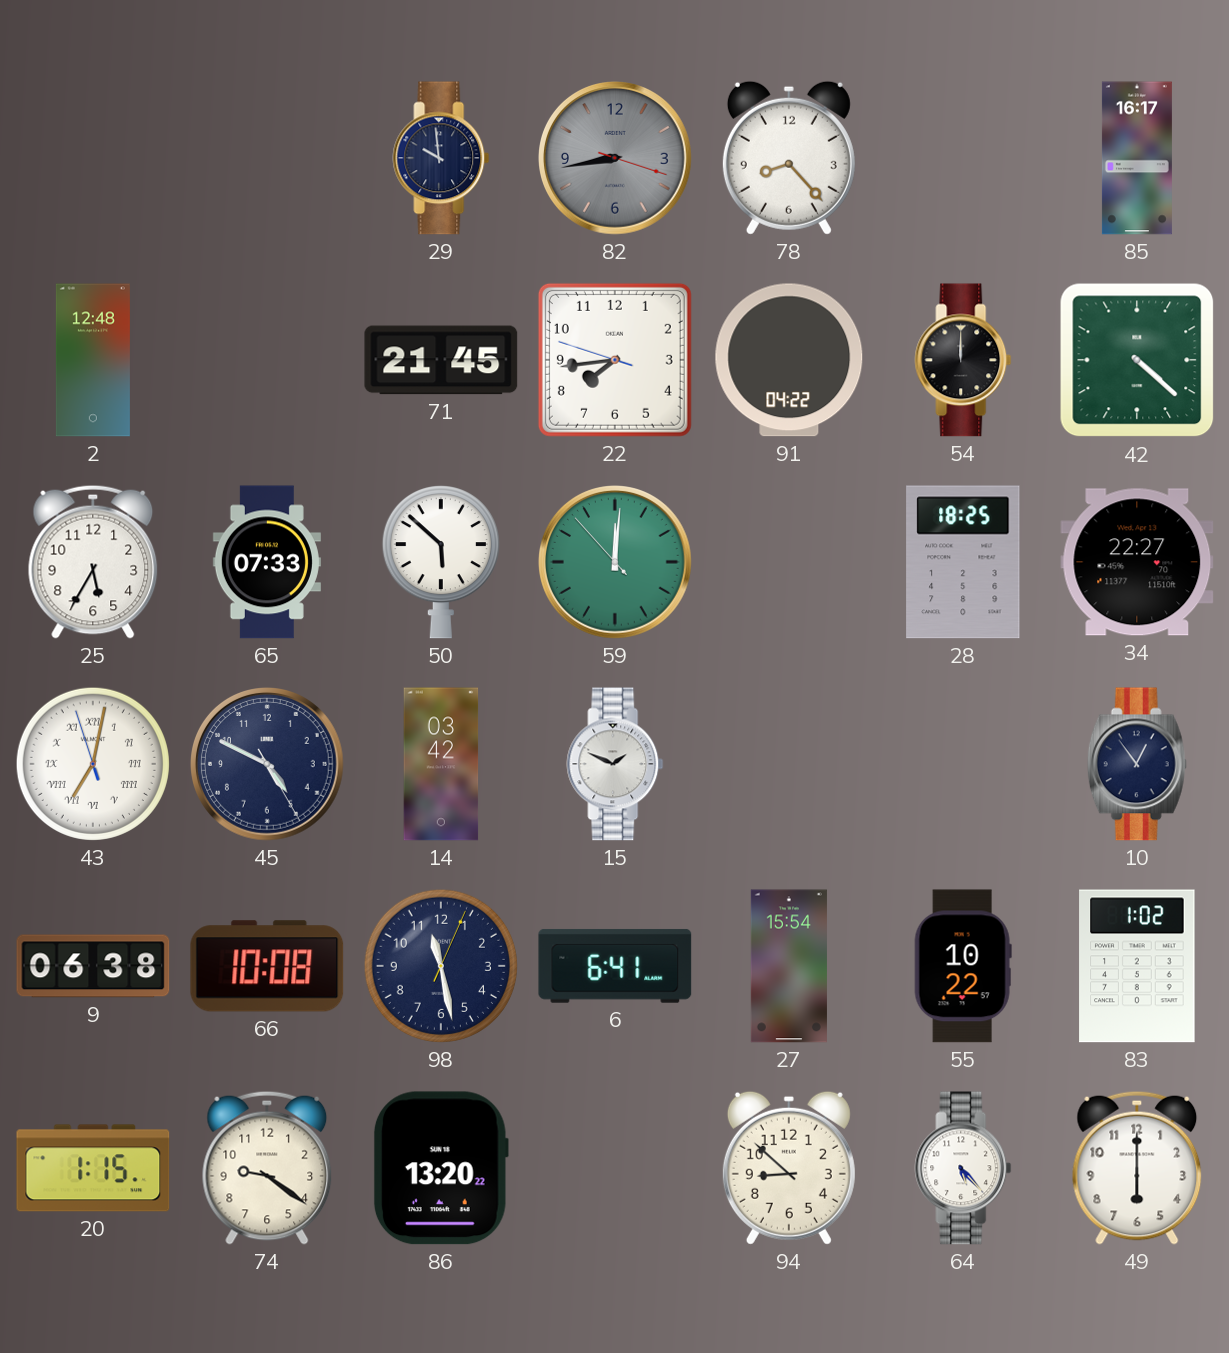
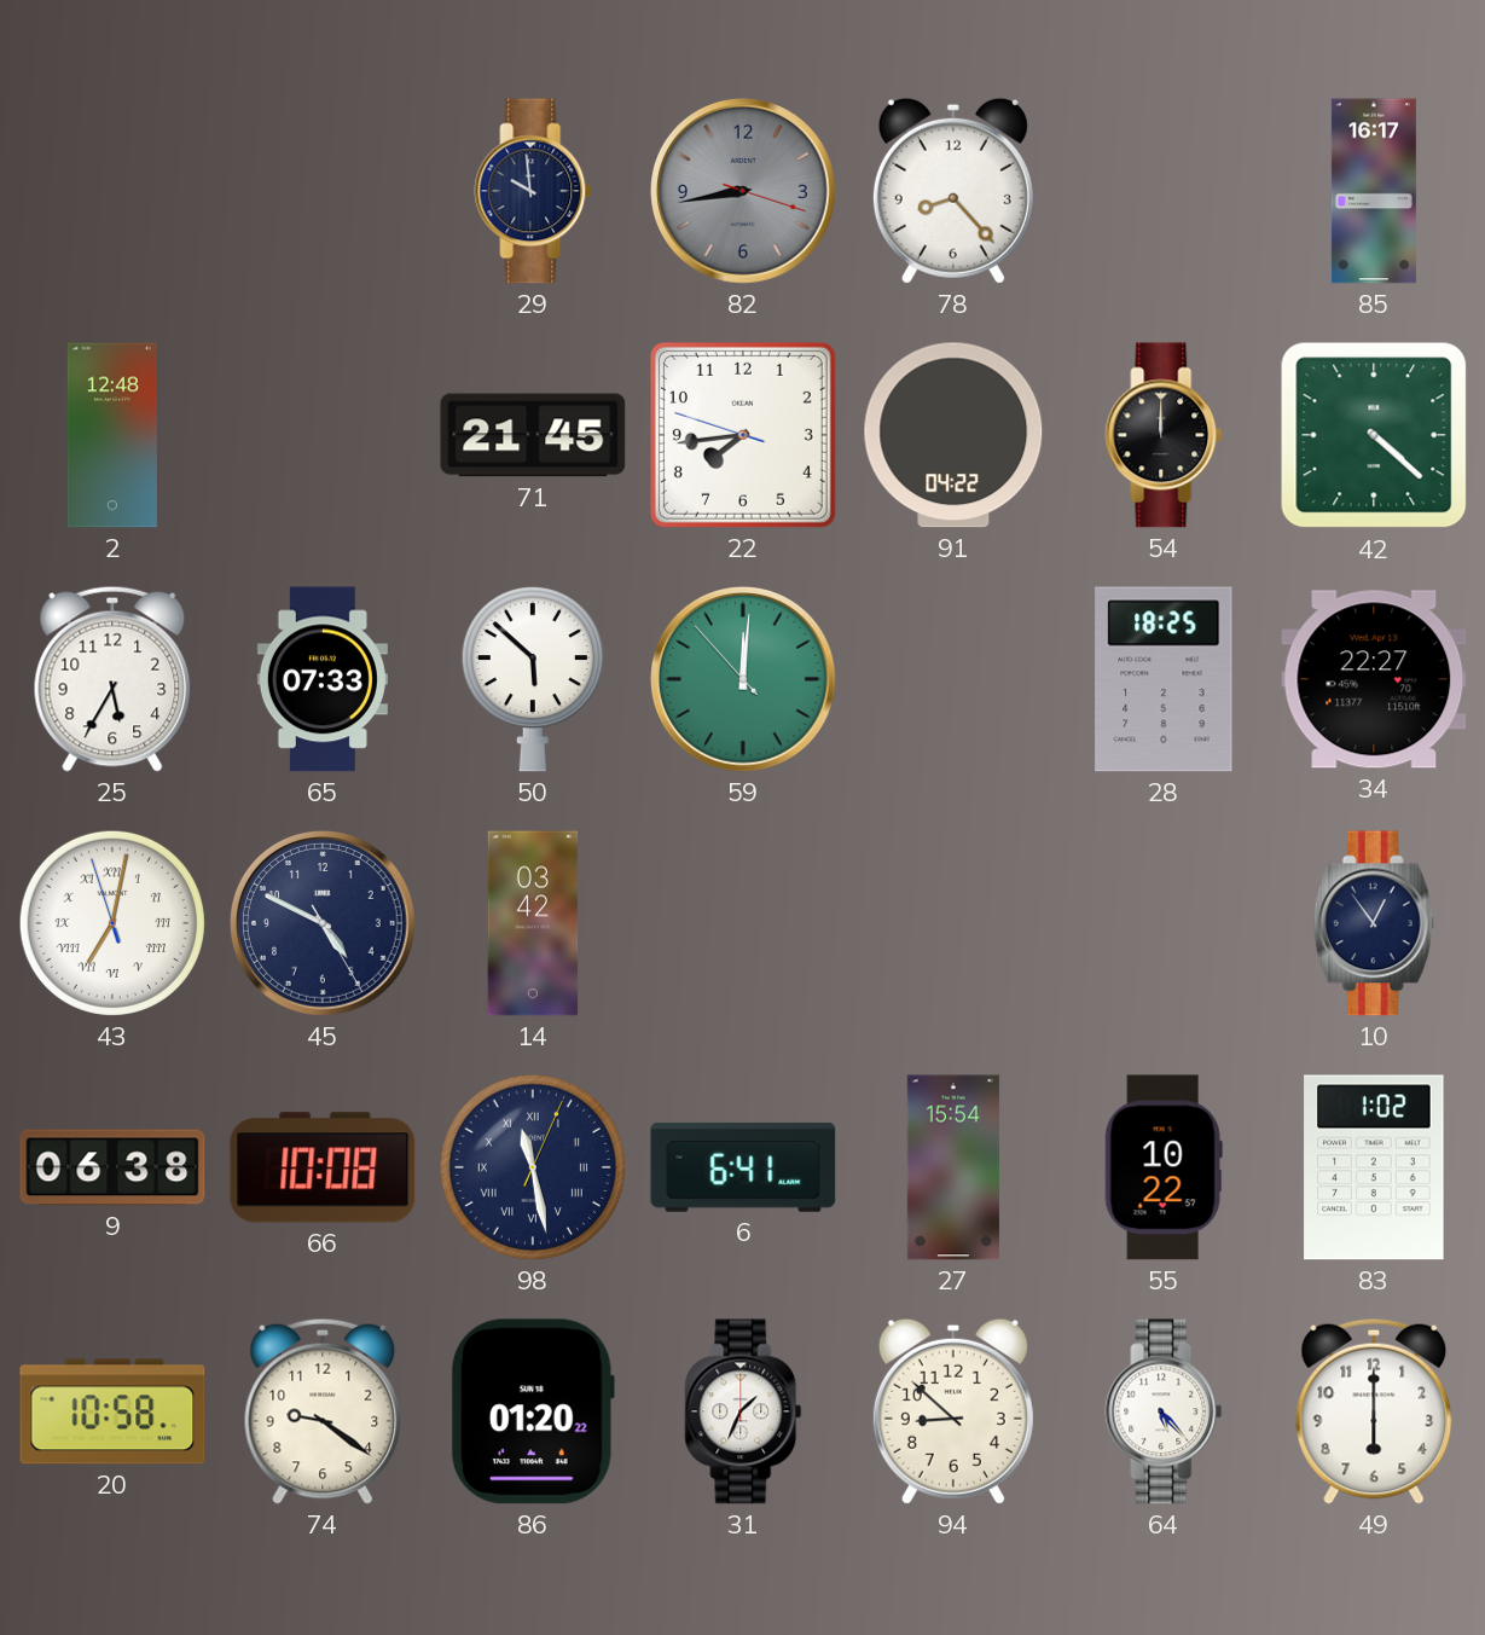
15: 1:49 -> none (615, 764)
98 numerals: Arabic -> Roman (533, 1167)
20: 1:15 -> 10:58 (112, 1411)
86: 13:20 -> 01:20 (533, 1411)
31: none -> 1:34 (743, 1411)
